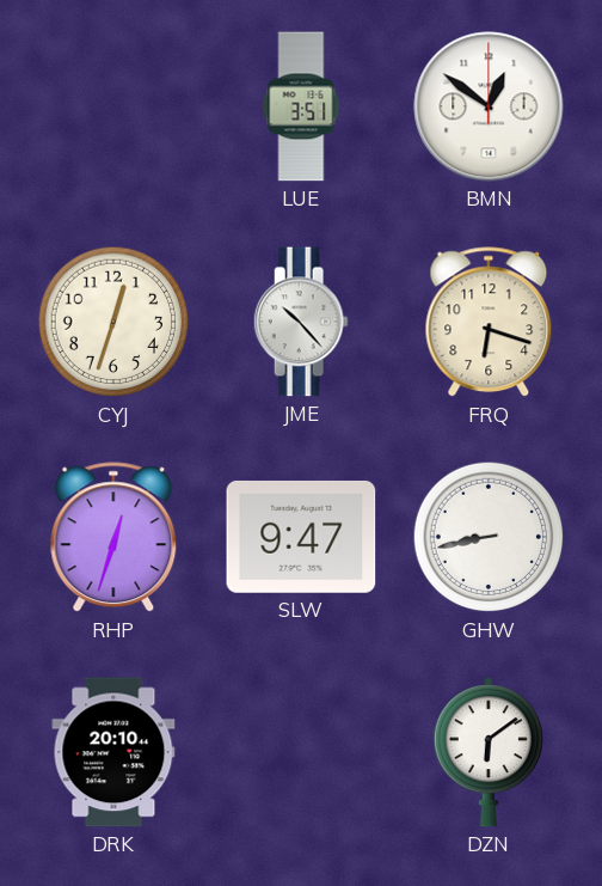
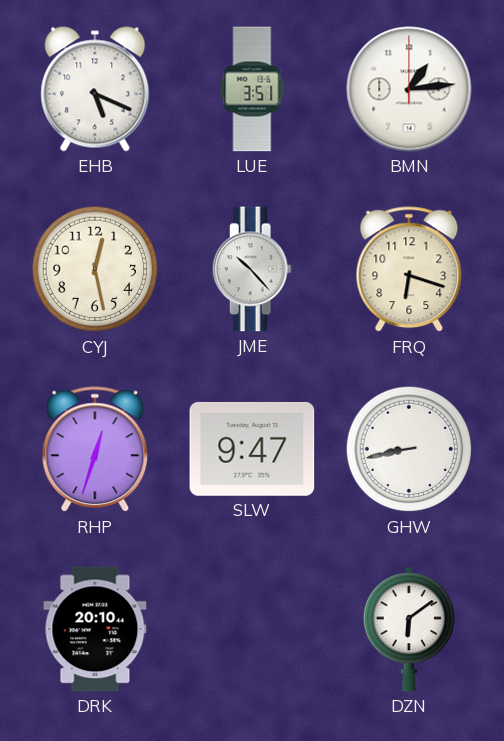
EHB: none -> 5:19 (95, 89)
BMN: 12:51 -> 1:14 (409, 89)
CYJ: 12:33 -> 12:28 (95, 269)
